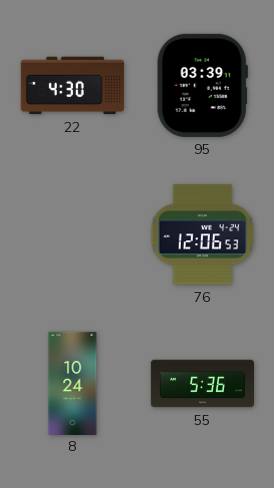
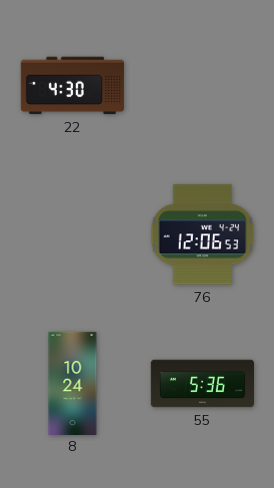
95: 03:39 -> none (202, 85)
